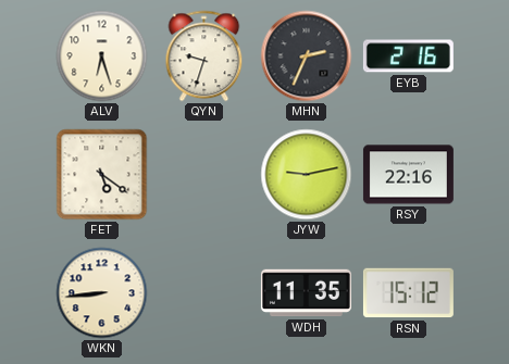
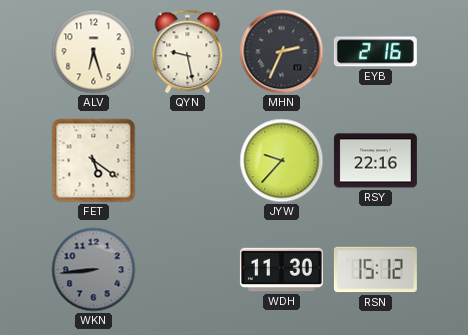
QYN: 9:33 -> 9:28 (188, 52)
JYW: 9:13 -> 9:37 (282, 161)
WKN dial: cream -> grey (94, 270)
WDH: 11:35 -> 11:30 (281, 270)
